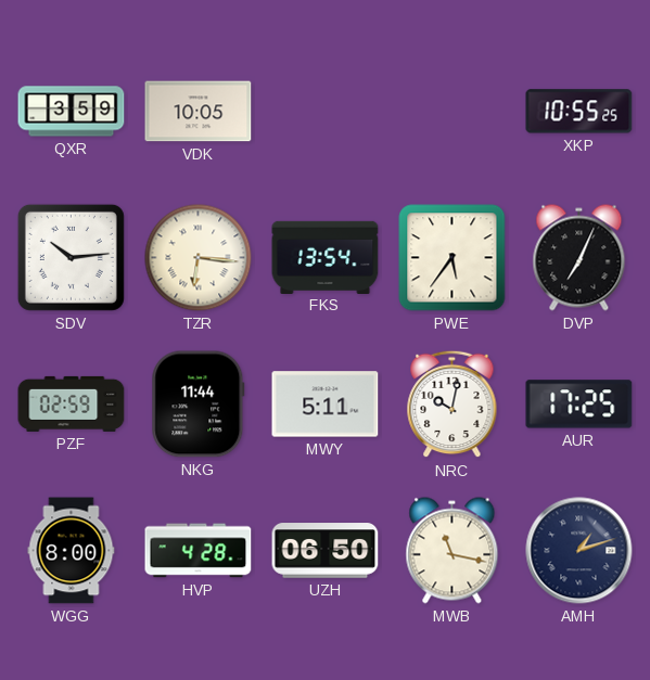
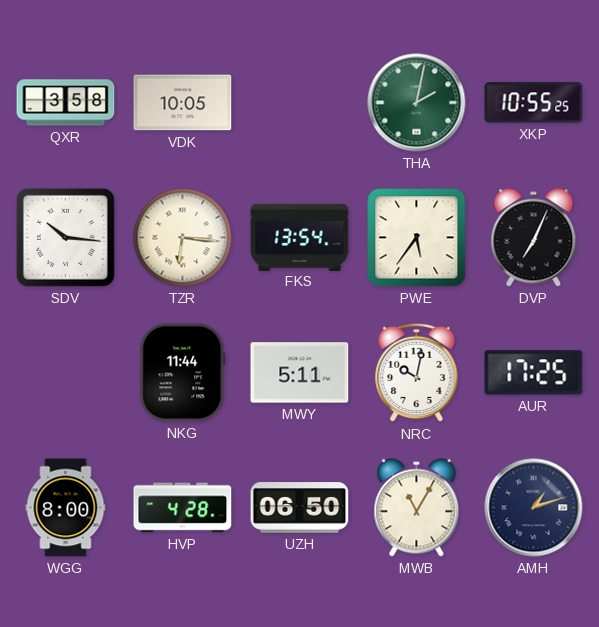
QXR: 3:59 -> 3:58 (66, 103)
THA: none -> 2:02 (417, 103)
SDV: 10:14 -> 10:16 (65, 237)
PZF: 02:59 -> none (72, 403)
MWB: 11:17 -> 11:05 (417, 508)
